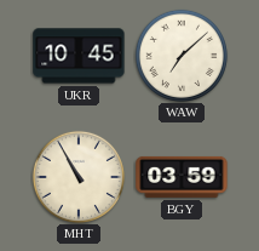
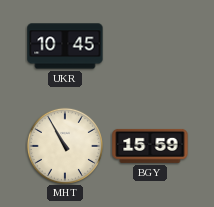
WAW: 7:08 -> none (182, 56)
BGY: 03:59 -> 15:59 (150, 146)
